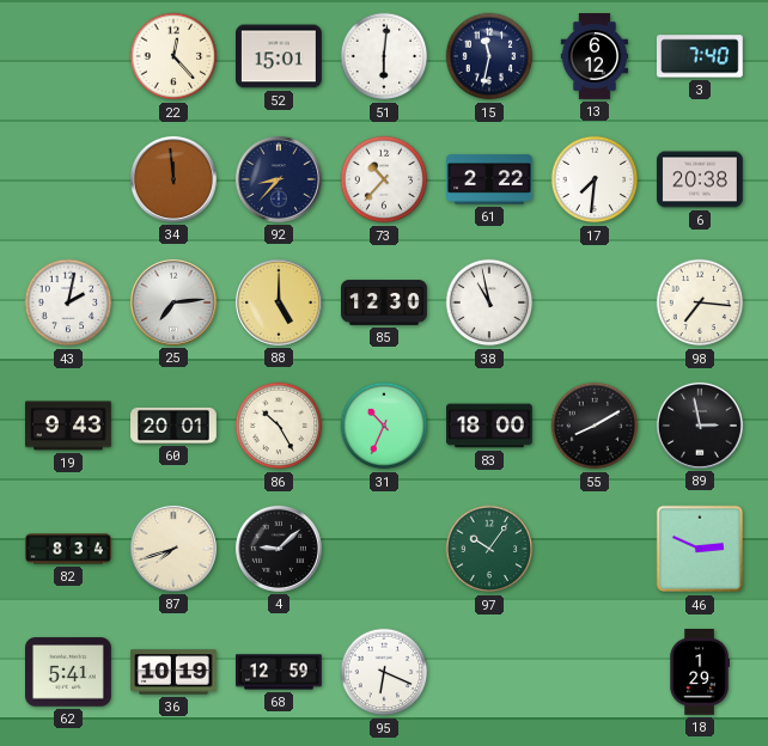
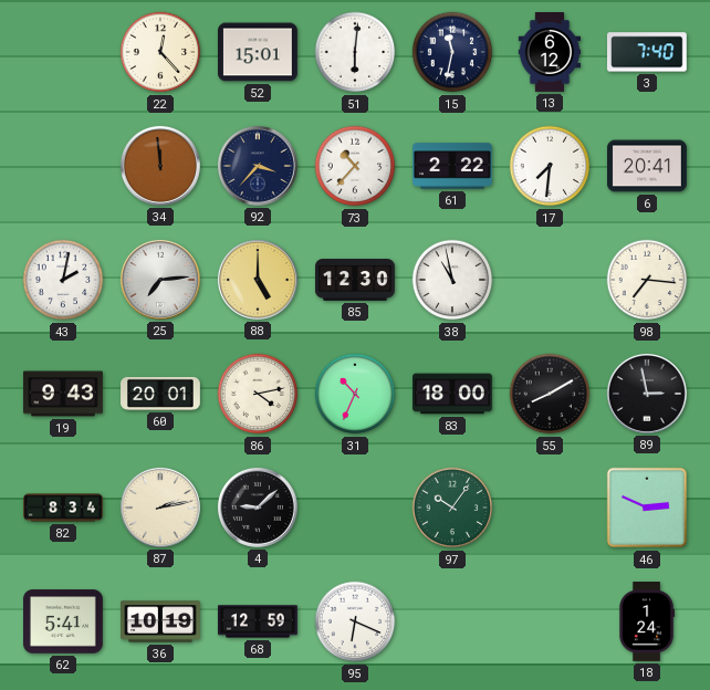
92: 8:37 -> 3:37 (258, 166)
6: 20:38 -> 20:41 (648, 166)
86: 10:25 -> 4:13 (258, 394)
87: 7:42 -> 2:13 (160, 508)
18: 1:29 -> 1:24 (646, 623)
